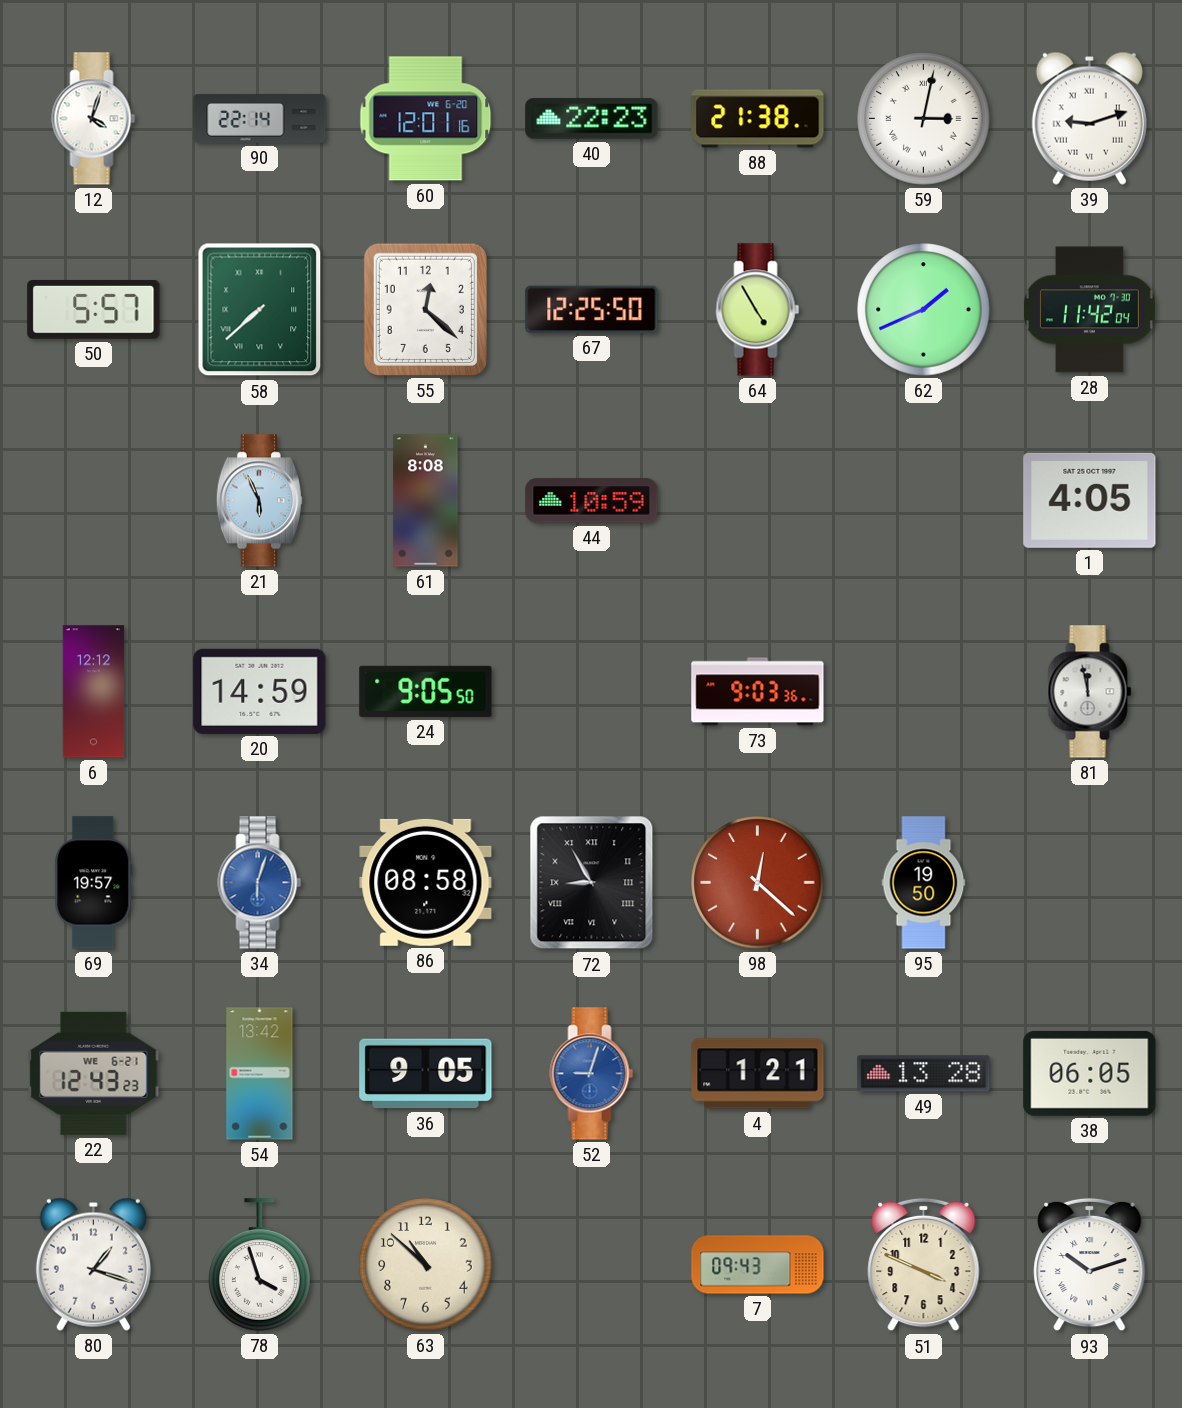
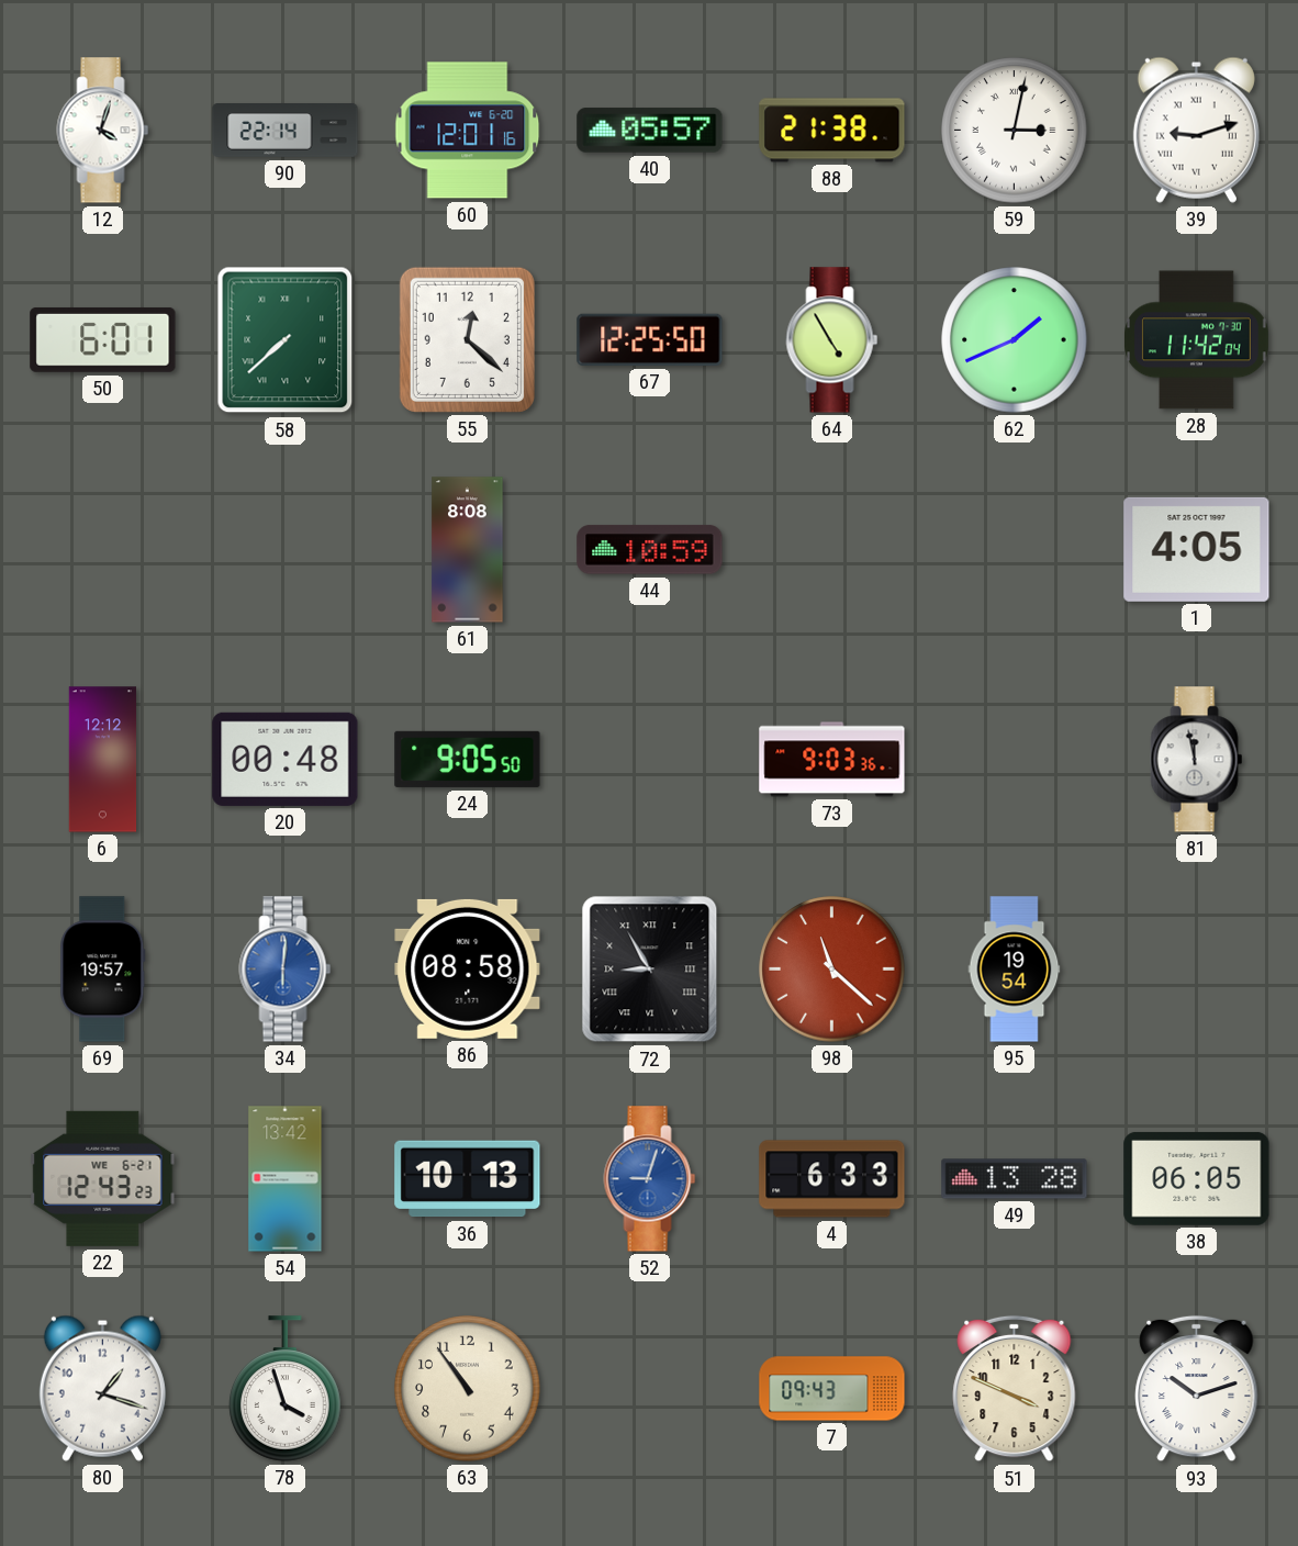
40: 22:23 -> 05:57 (650, 131)
50: 5:57 -> 6:01 (103, 339)
21: 5:56 -> none (259, 501)
20: 14:59 -> 00:48 (286, 759)
34: 6:03 -> 6:01 (286, 970)
98: 12:22 -> 11:22 (832, 970)
95: 19:50 -> 19:54 (1015, 970)
36: 9:05 -> 10:13 (468, 1179)
4: 1:21 -> 6:33 (832, 1179)
63: 10:52 -> 10:54 (468, 1389)
